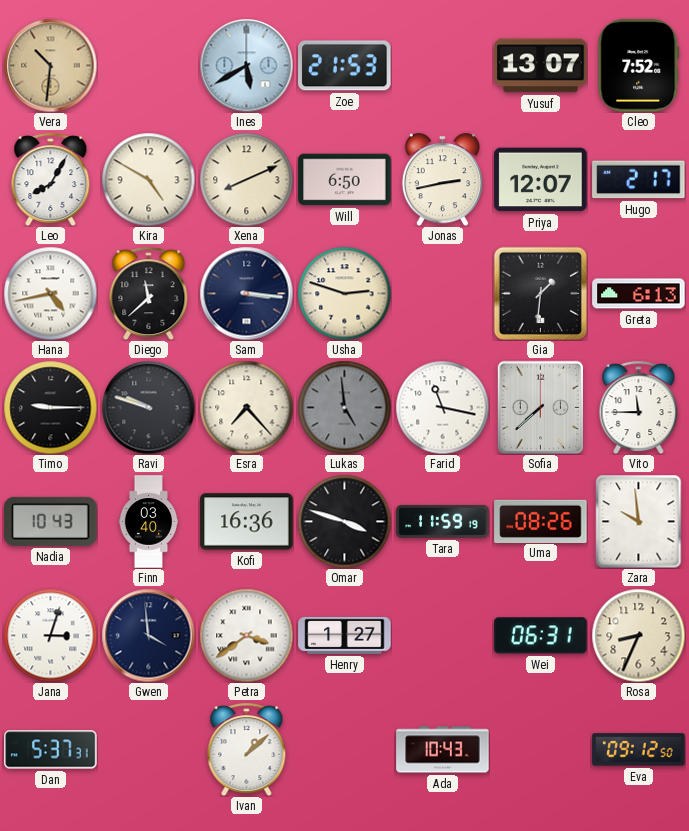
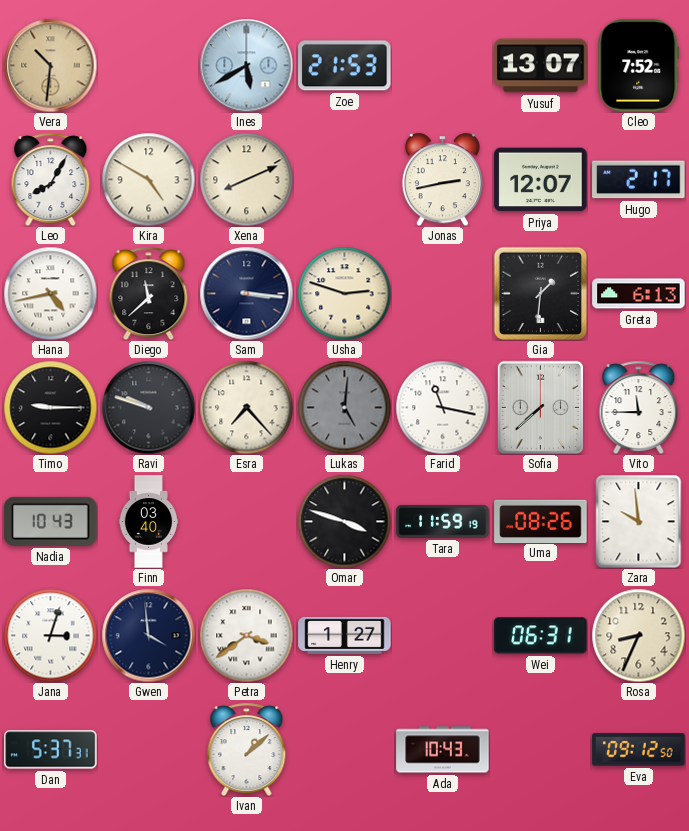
Will: 6:50 -> none (345, 180)
Lukas: 4:59 -> 5:01 (344, 407)
Kofi: 16:36 -> none (247, 522)
